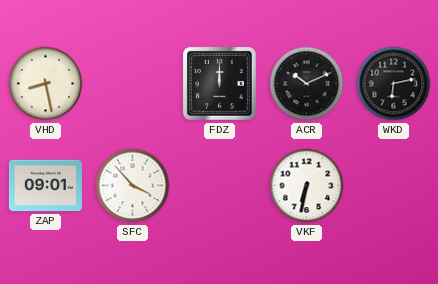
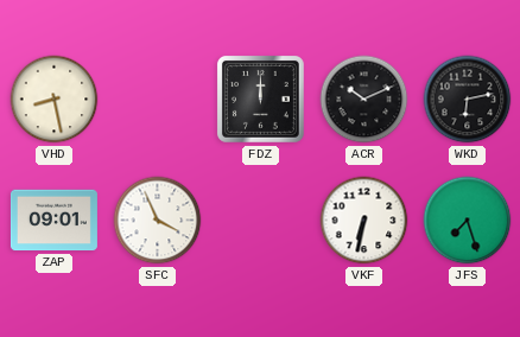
SFC: 3:53 -> 3:56 (158, 221)
JFS: none -> 7:27 (468, 221)
